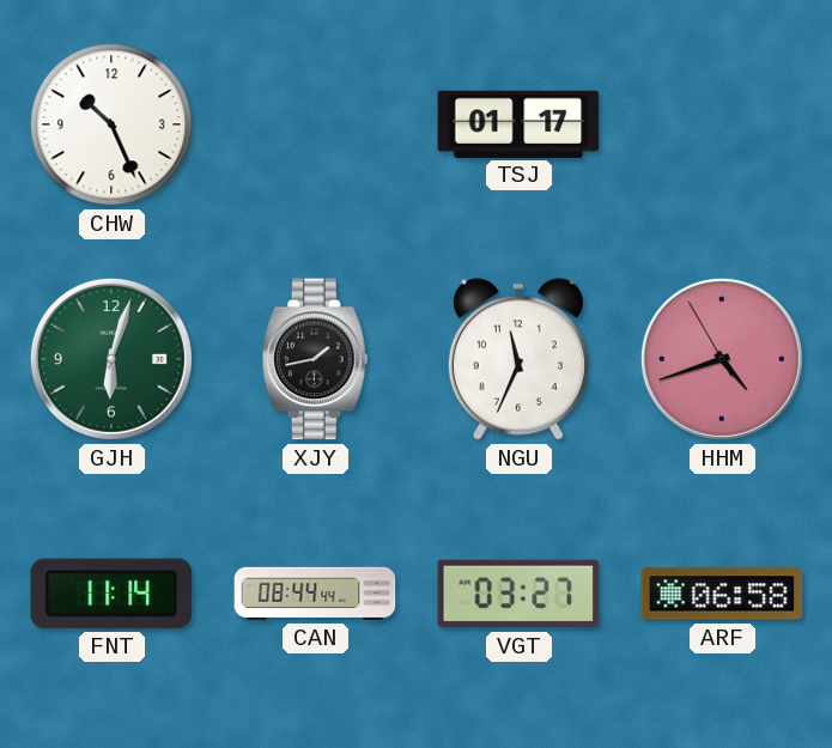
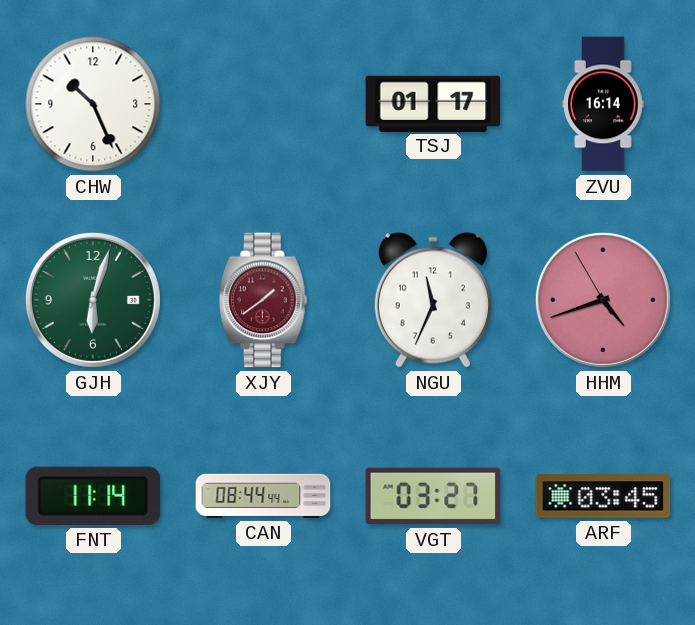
ZVU: none -> 16:14 (603, 104)
XJY: 1:43 -> 1:39 (264, 300)
XJY dial: black -> burgundy (264, 300)
ARF: 06:58 -> 03:45 (603, 496)
